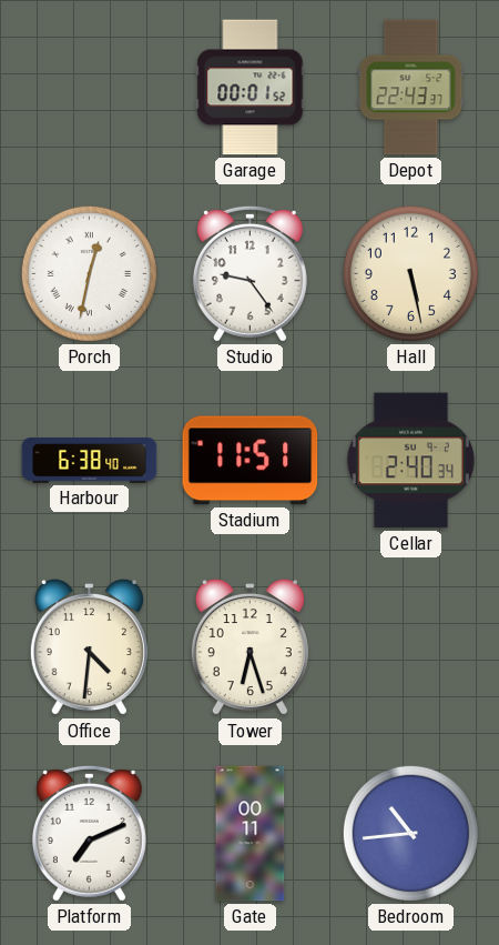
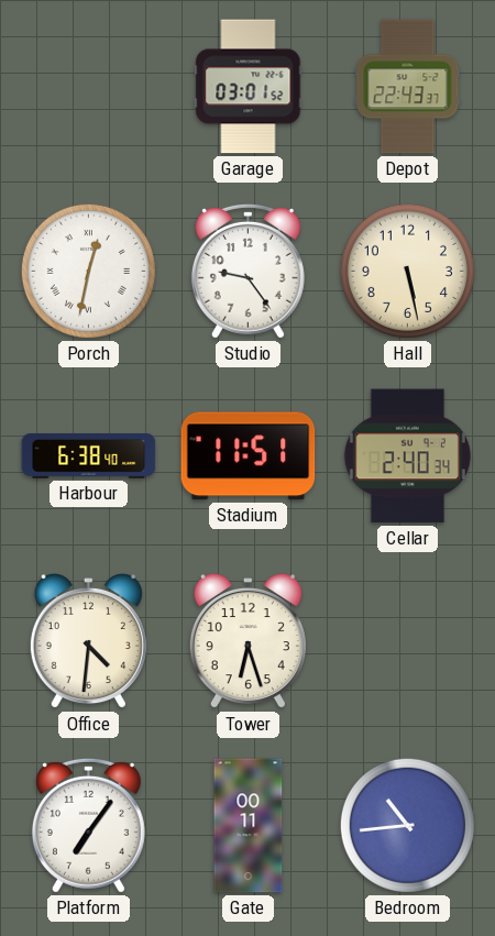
Garage: 00:01 -> 03:01 (249, 87)
Platform: 7:11 -> 7:06 (88, 825)
